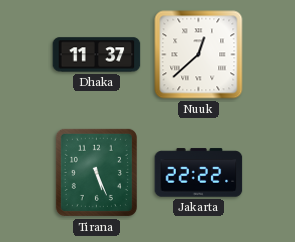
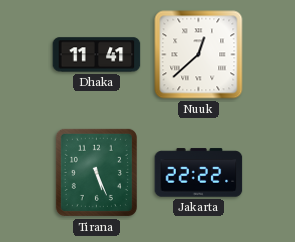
Dhaka: 11:37 -> 11:41 (97, 55)
